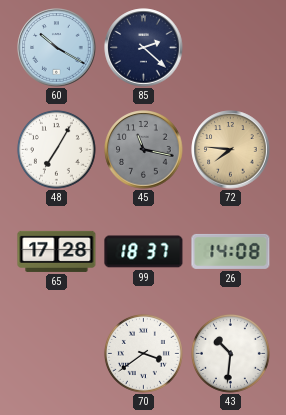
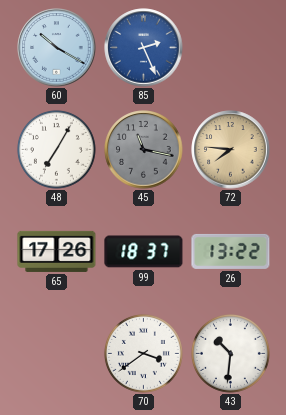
85: 2:22 -> 2:26 (144, 48)
85 dial: navy -> blue (144, 48)
65: 17:28 -> 17:26 (57, 251)
26: 14:08 -> 13:22 (231, 251)
